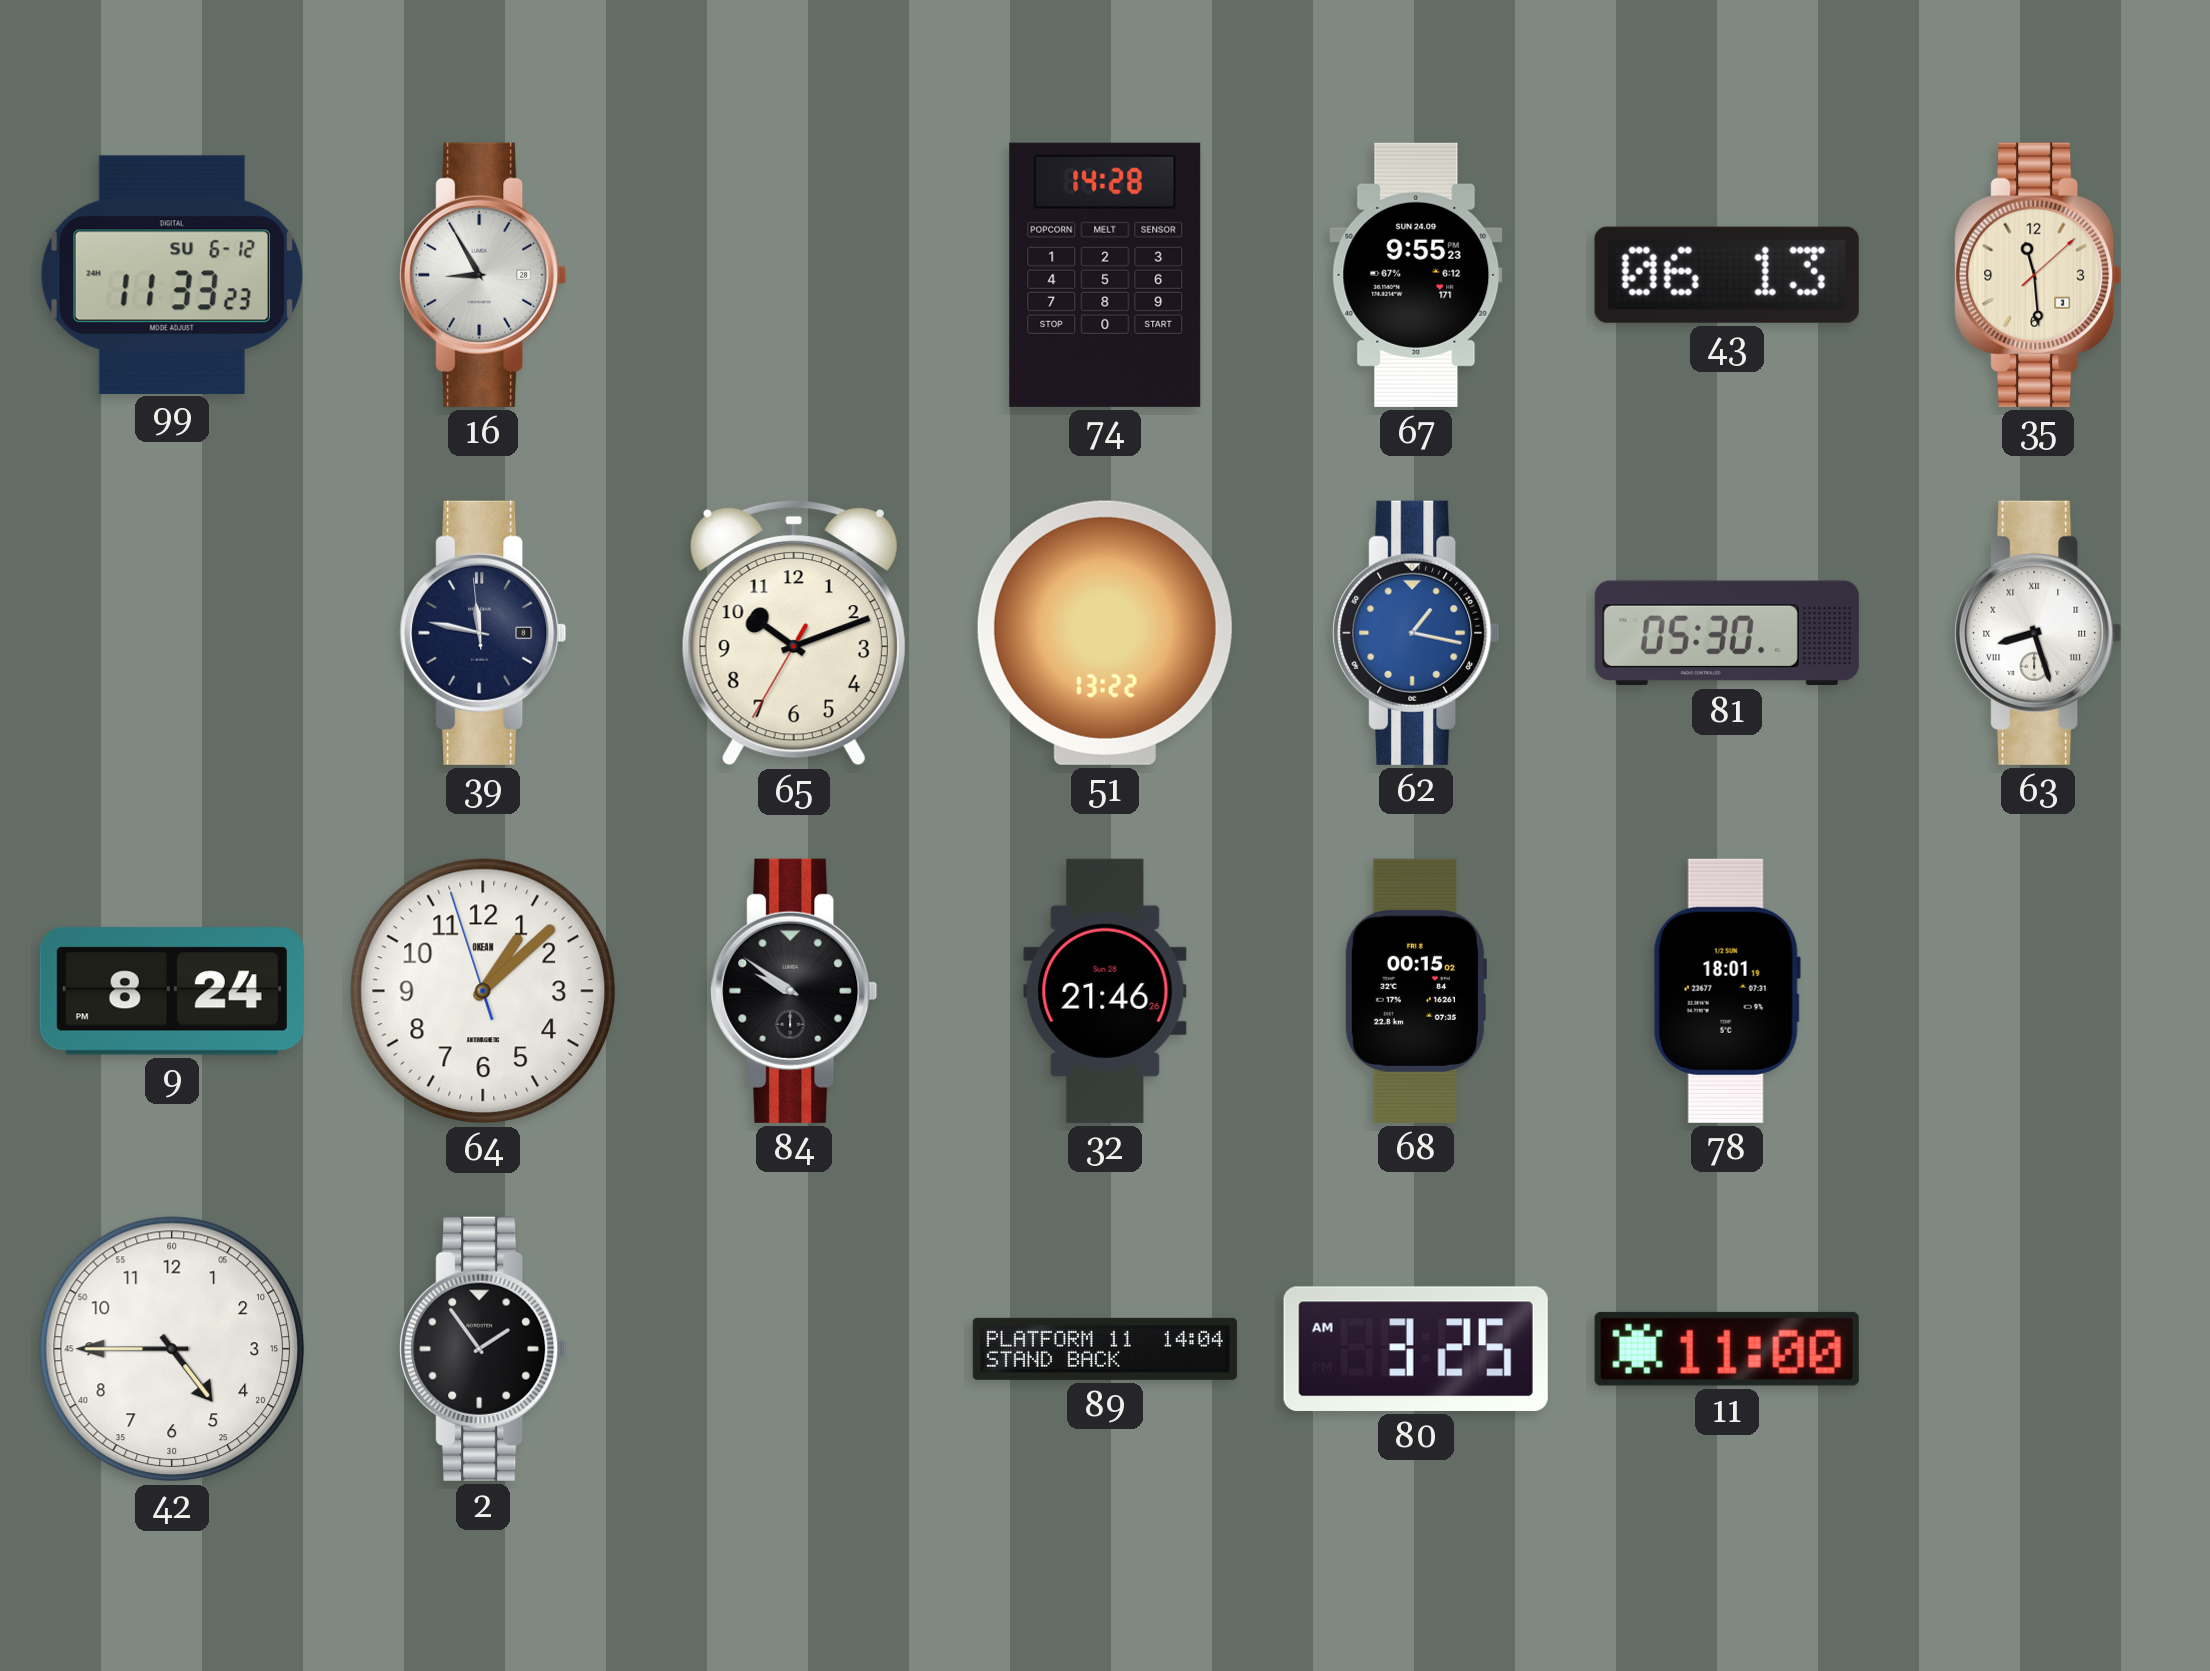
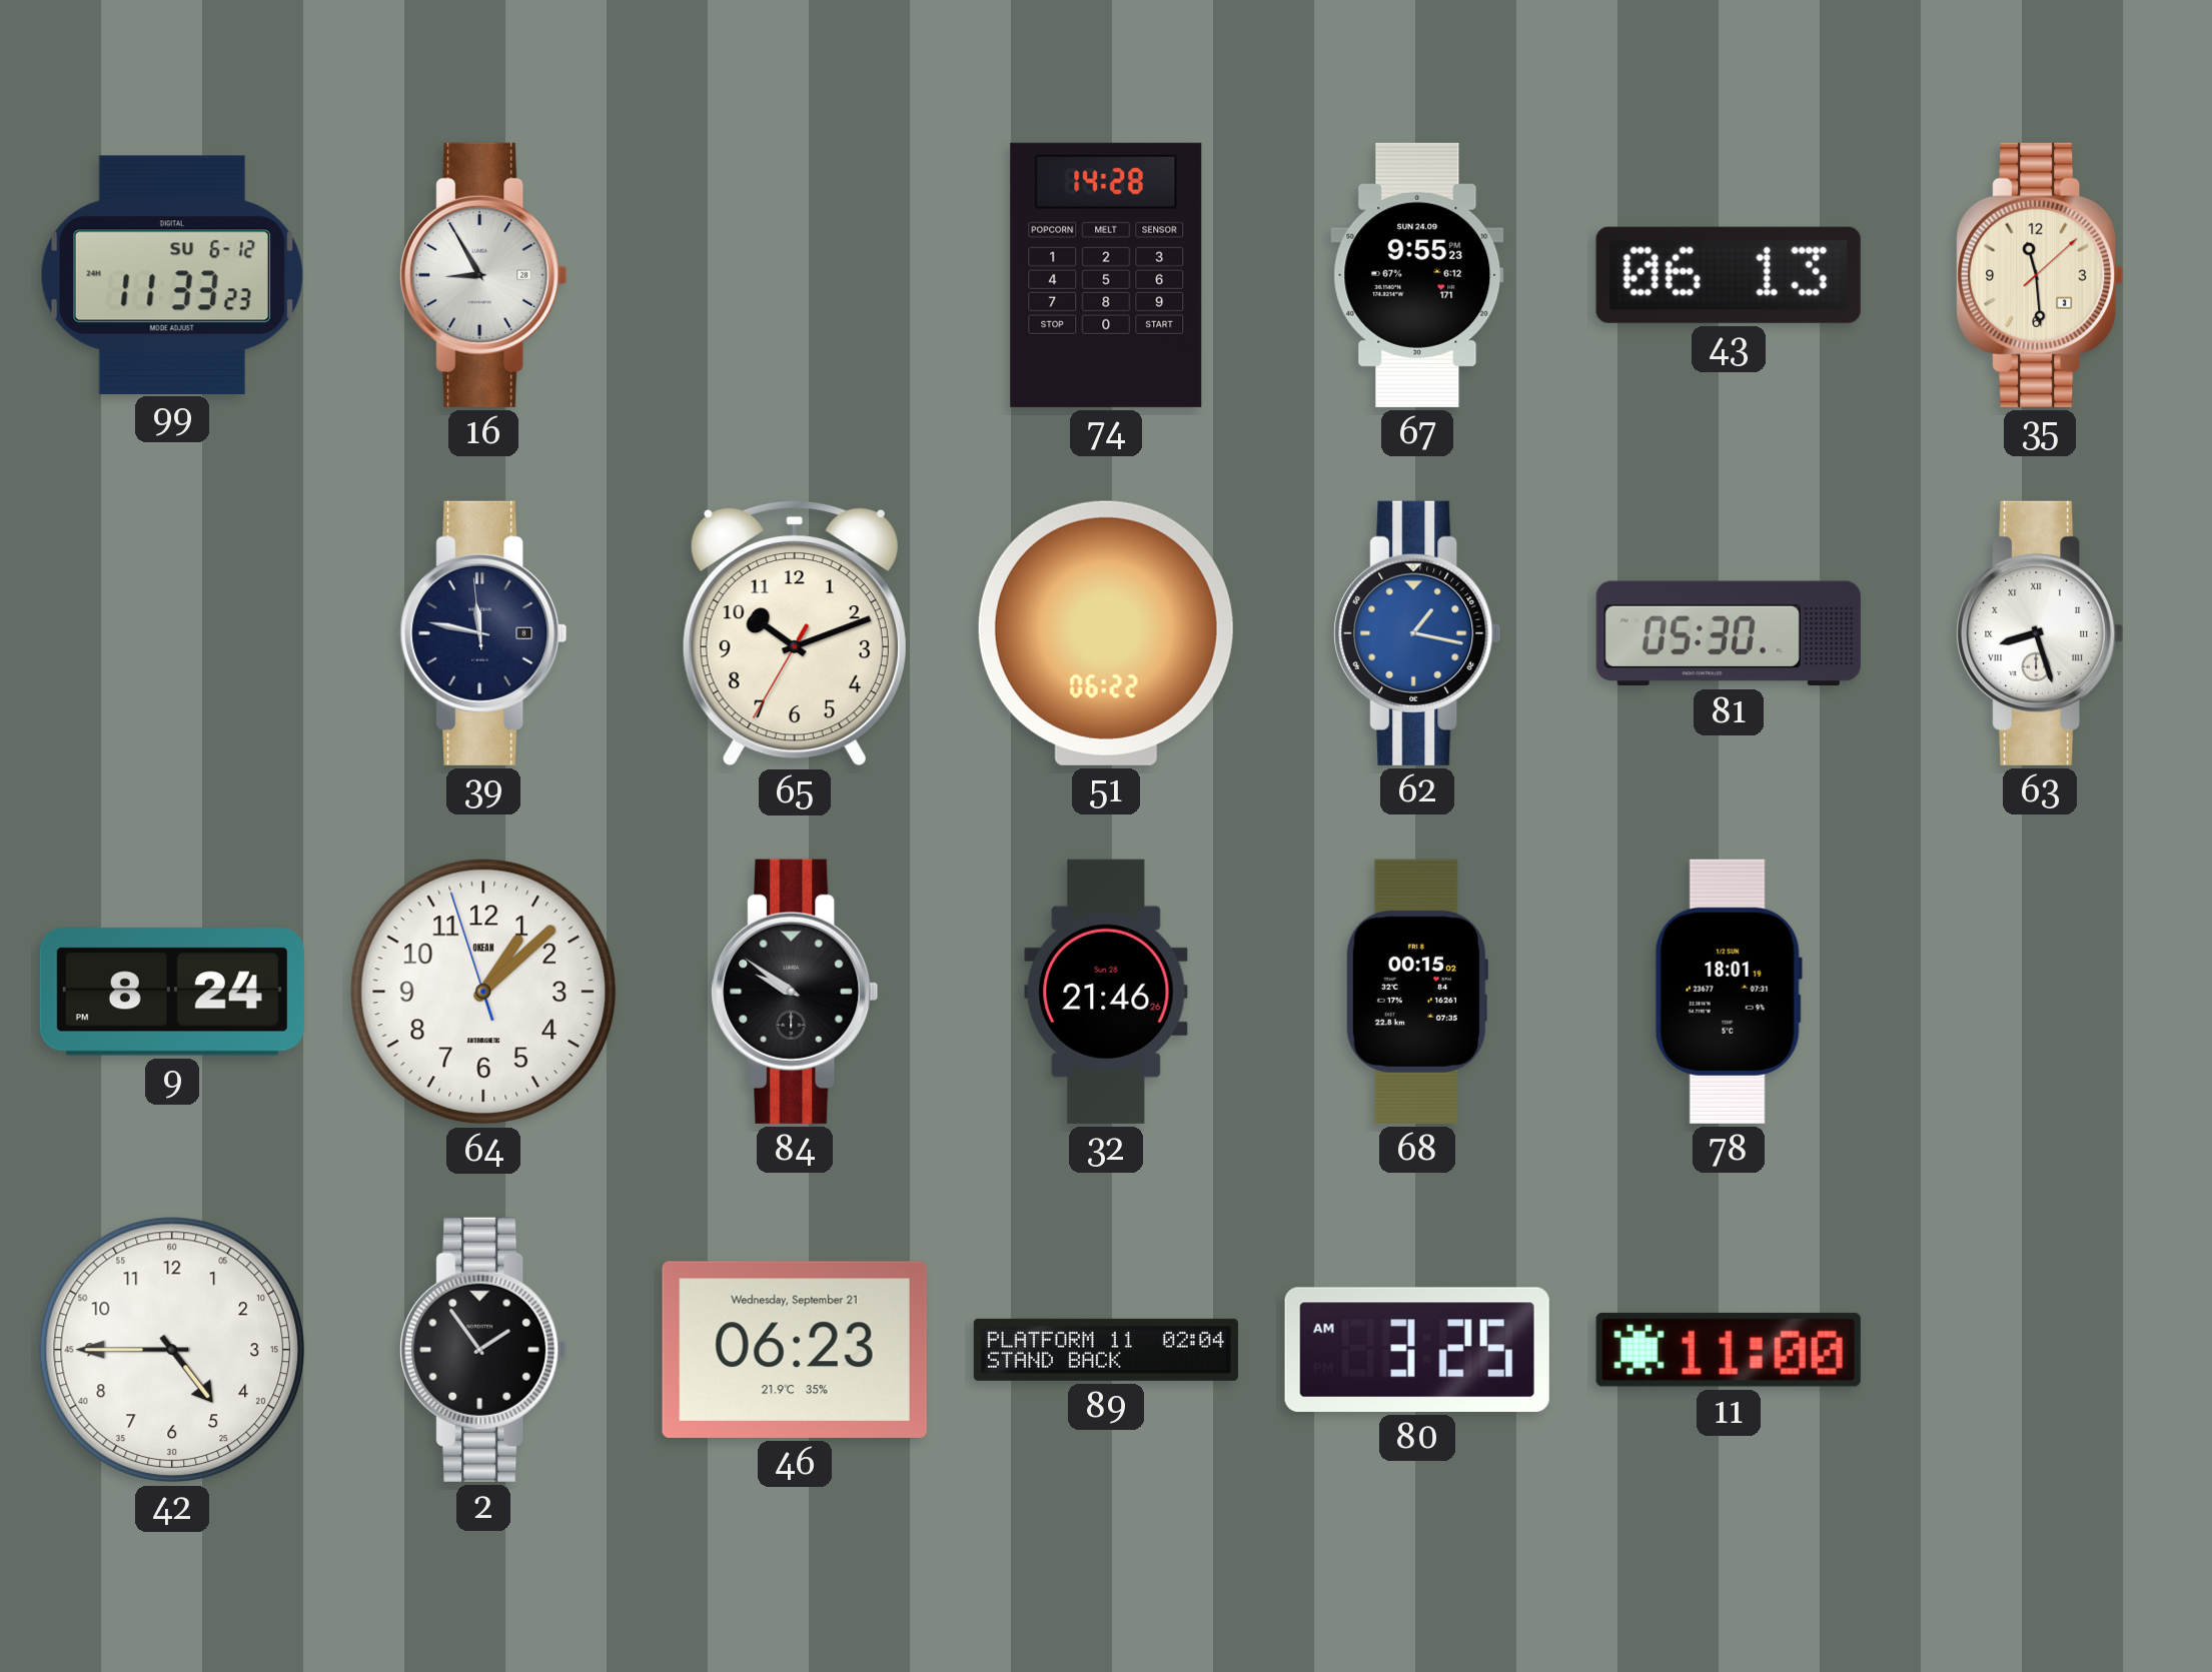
51: 13:22 -> 06:22 (1106, 633)
46: none -> 06:23 (795, 1350)
89: 14:04 -> 02:04 (1106, 1350)
